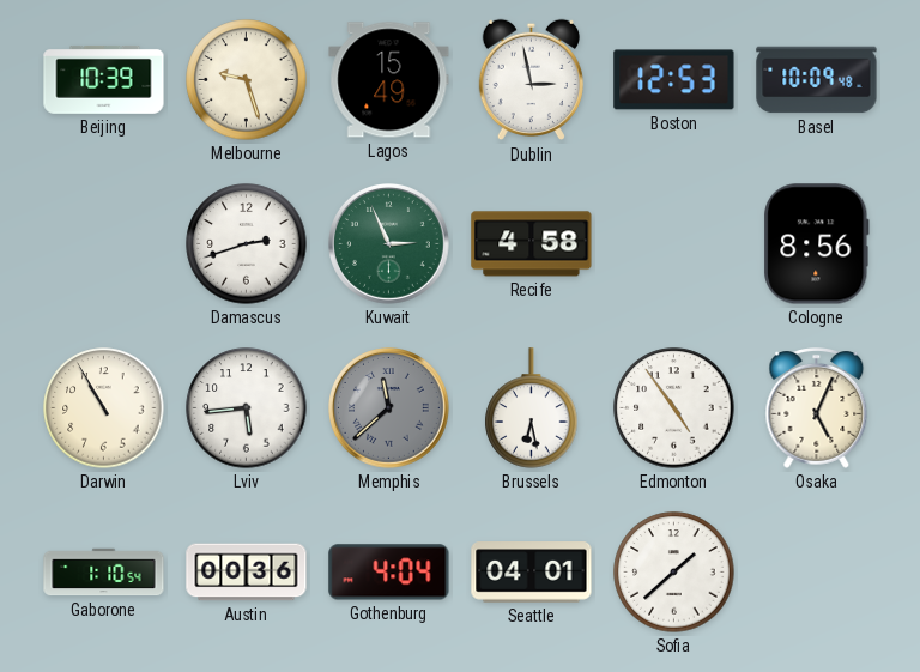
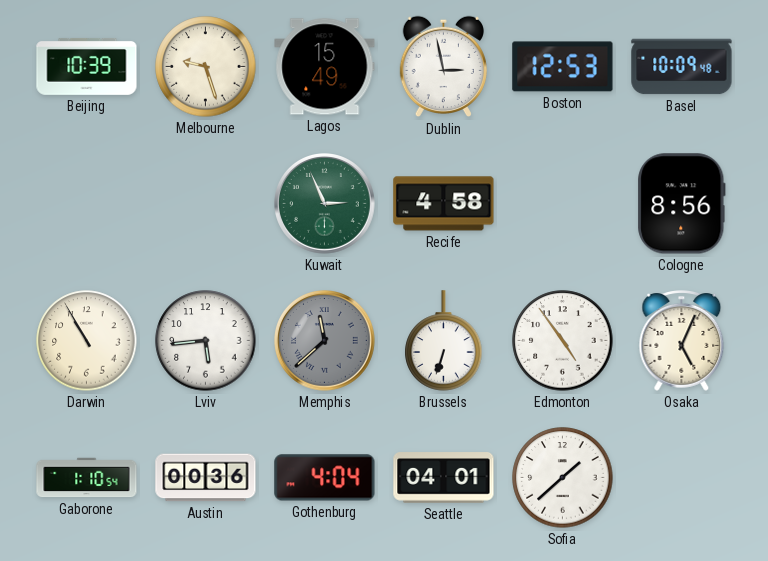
Damascus: 2:42 -> none (247, 244)
Brussels: 6:28 -> 6:33 (444, 341)
